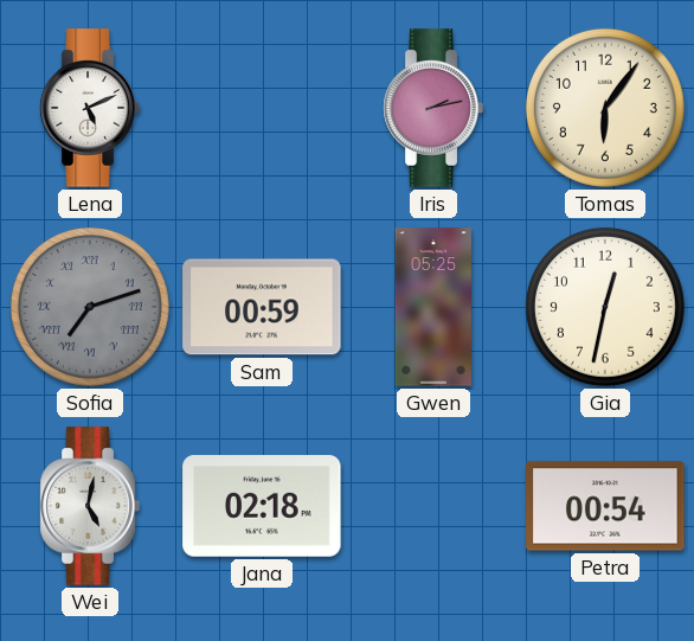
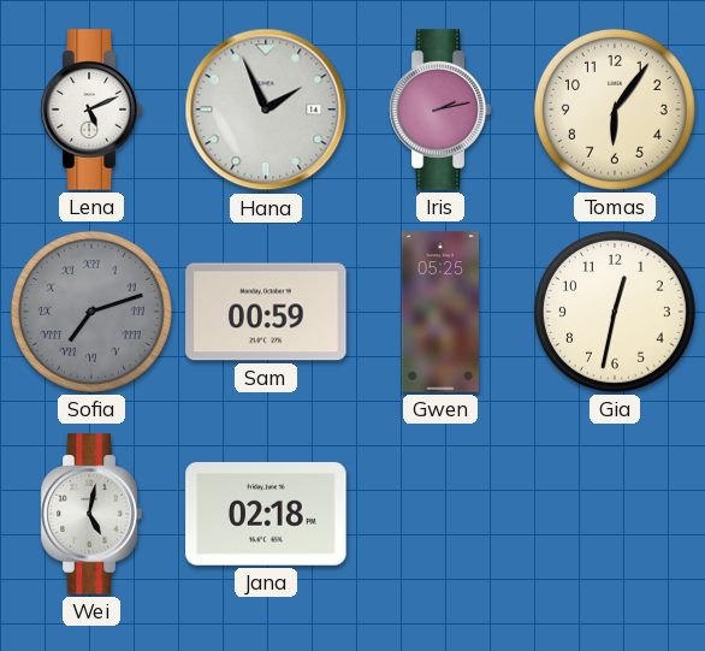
Hana: none -> 1:56 (266, 110)
Petra: 00:54 -> none (605, 506)
